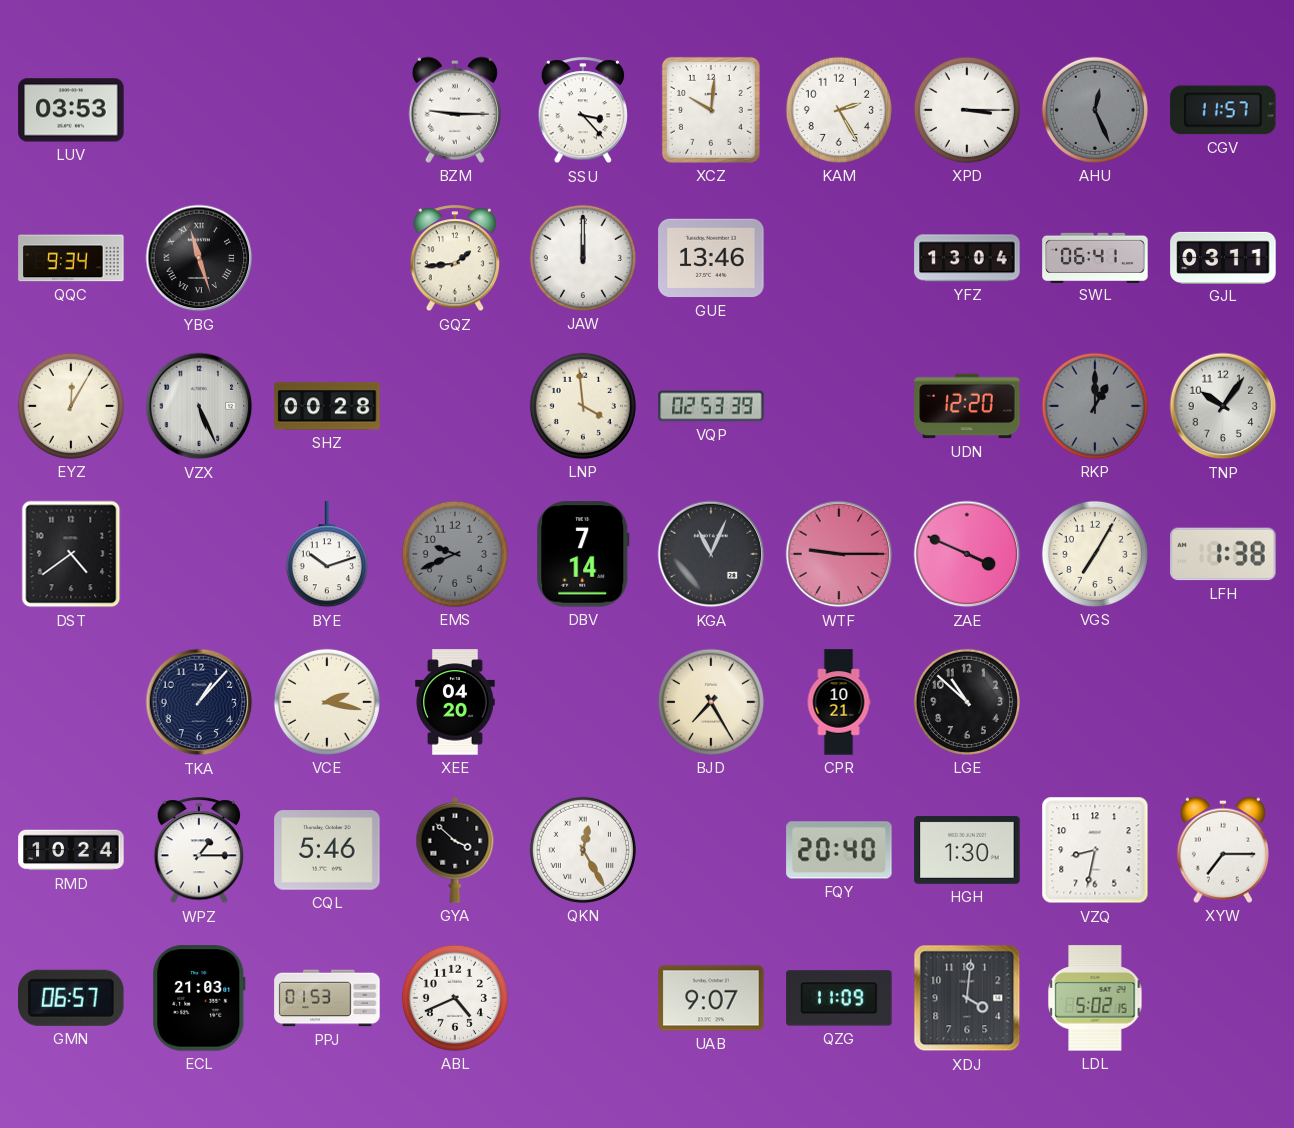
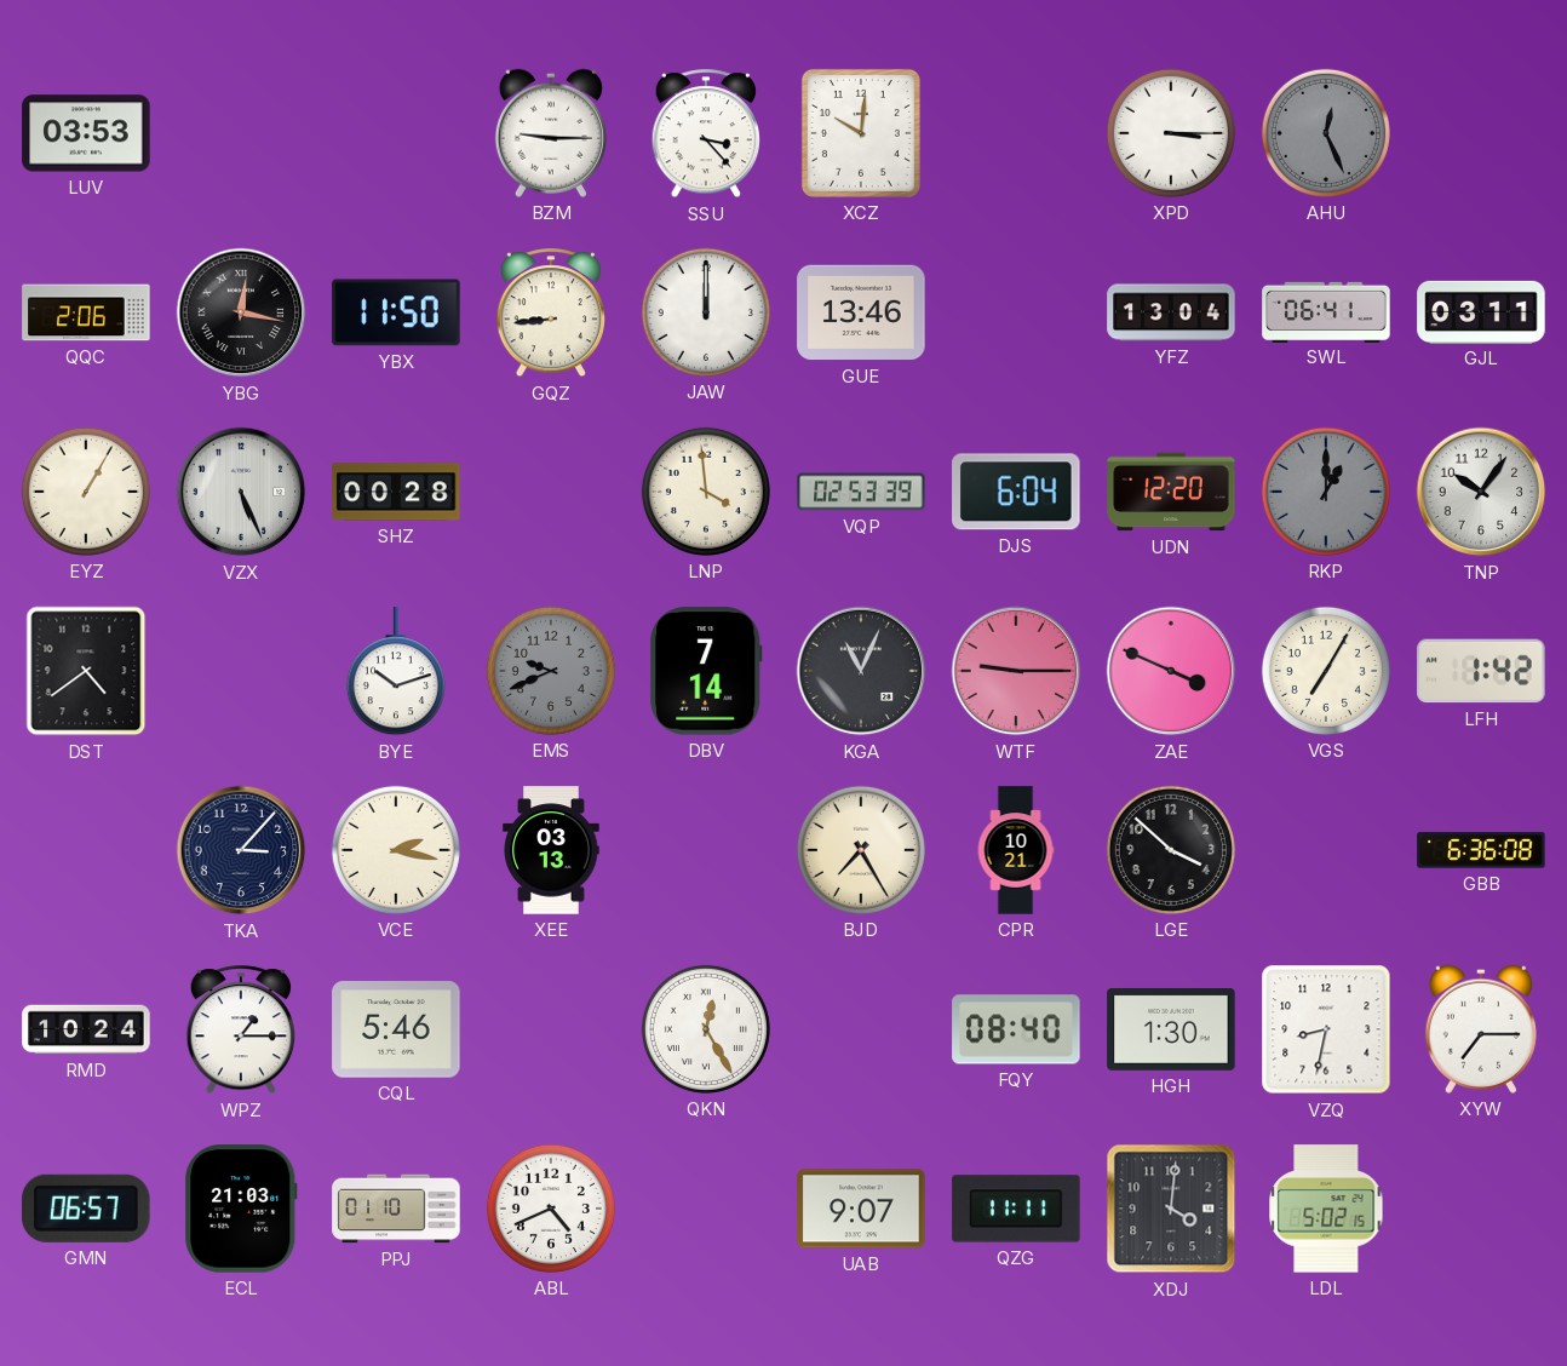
KAM: 2:25 -> none (839, 110)
CGV: 11:57 -> none (1223, 110)
QQC: 9:34 -> 2:06 (86, 312)
YBG: 11:27 -> 12:17 (241, 312)
YBX: none -> 11:50 (396, 312)
GQZ: 1:44 -> 8:44 (551, 314)
EYZ: 12:05 -> 1:05 (86, 492)
DJS: none -> 6:04 (1016, 492)
LFH: 1:38 -> 1:42 (1481, 671)
TKA: 1:07 -> 3:07 (241, 850)
XEE: 04:20 -> 03:13 (551, 850)
LGE: 10:52 -> 3:52 (1171, 850)
GBB: none -> 6:36 (1481, 850)
GYA: 3:52 -> none (455, 850)
FQY: 20:40 -> 08:40 (1016, 1029)
PPJ: 01:53 -> 01:10 (396, 1209)
QZG: 11:09 -> 11:11 (1016, 1209)
